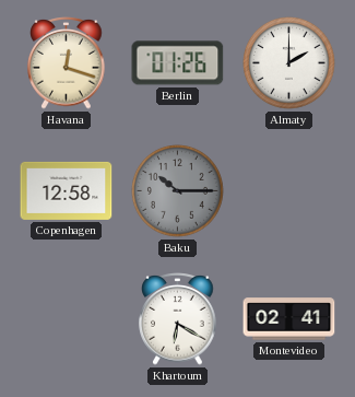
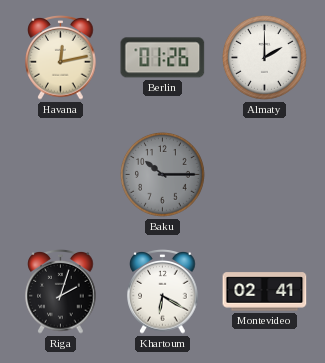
Havana: 12:18 -> 12:13 (61, 58)
Copenhagen: 12:58 -> none (67, 190)
Riga: none -> 2:03 (61, 292)
